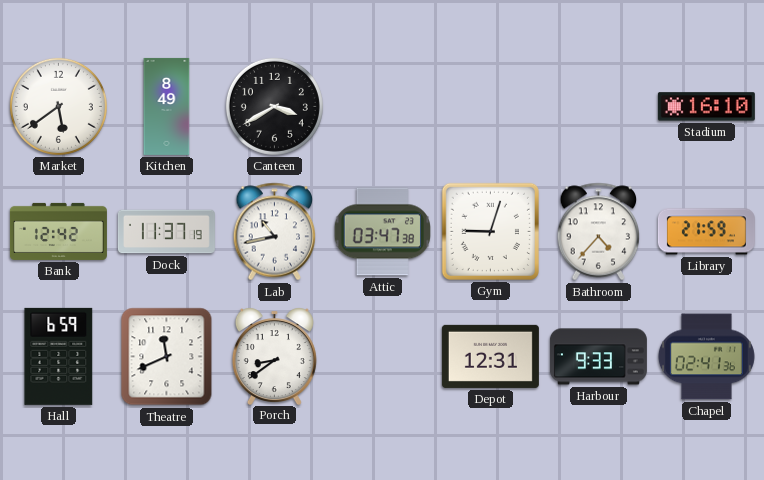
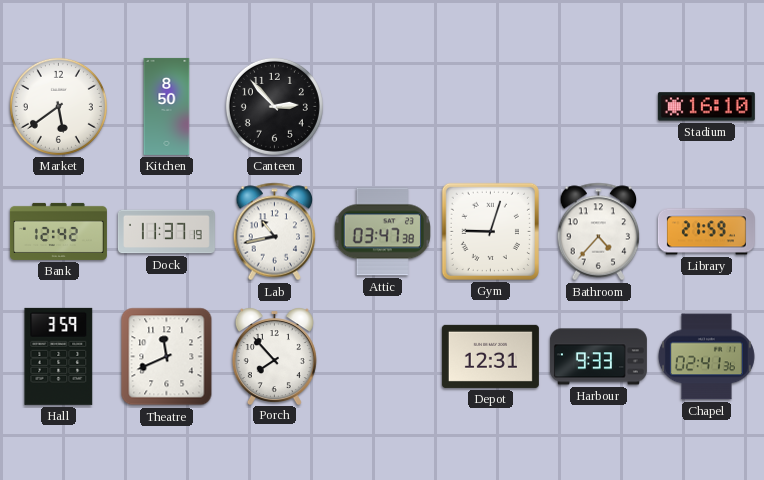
Kitchen: 8:49 -> 8:50 (167, 106)
Canteen: 3:40 -> 2:53 (274, 106)
Hall: 6:59 -> 3:59 (59, 356)
Porch: 8:39 -> 7:53 (274, 356)
